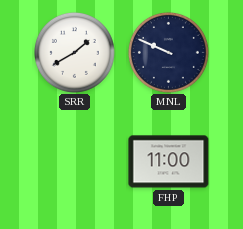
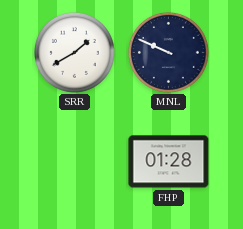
FHP: 11:00 -> 01:28 (169, 162)
